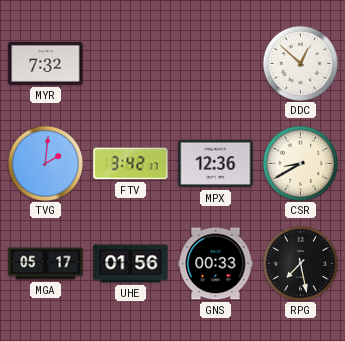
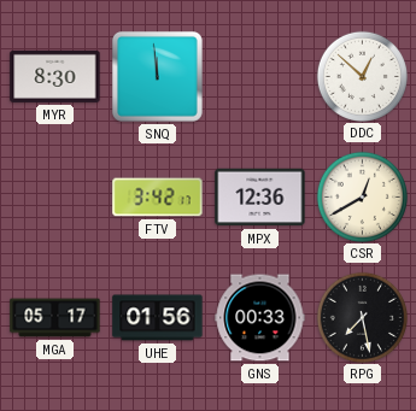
MYR: 7:32 -> 8:30 (55, 76)
SNQ: none -> 11:59 (157, 76)
TVG: 2:01 -> none (45, 163)
CSR: 8:40 -> 12:40 (362, 196)
